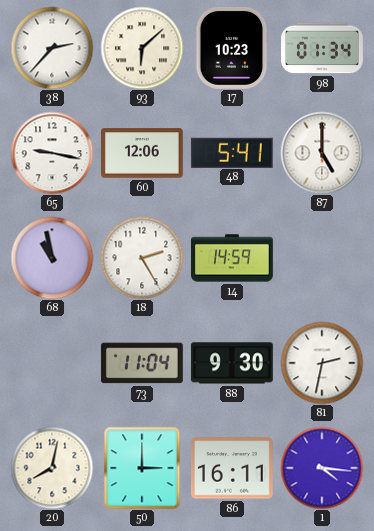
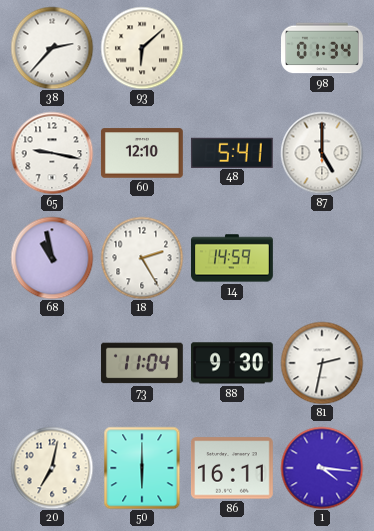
17: 10:23 -> none (232, 48)
60: 12:06 -> 12:10 (142, 153)
20: 8:02 -> 7:02 (52, 468)
50: 3:00 -> 6:00 (142, 468)
